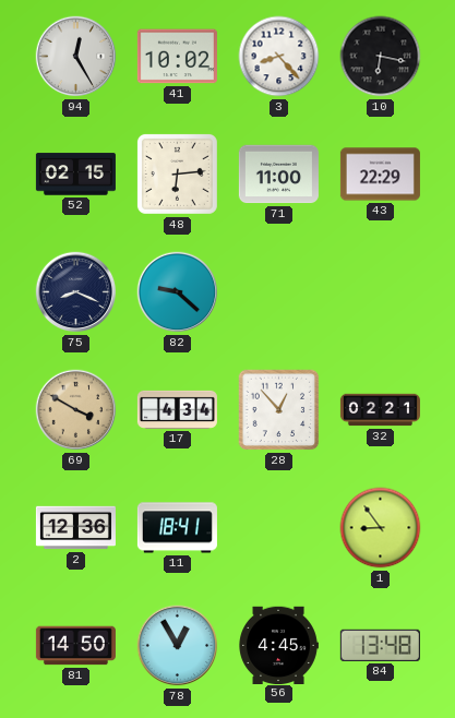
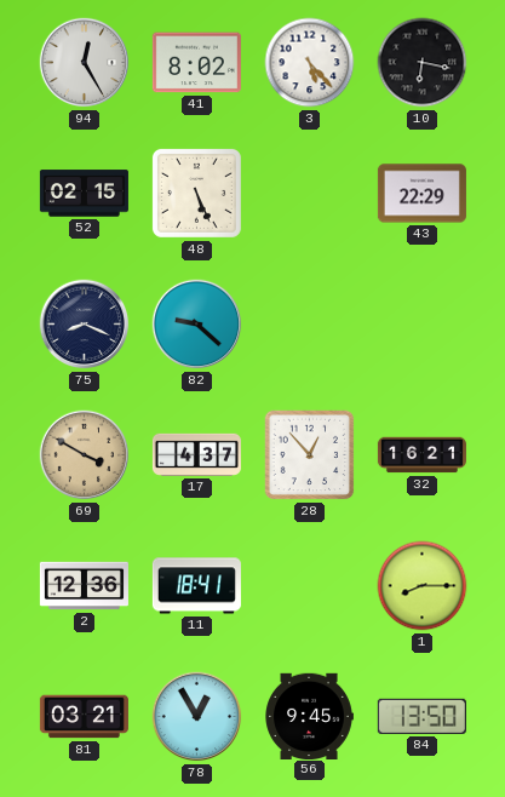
41: 10:02 -> 8:02 (196, 63)
3: 8:23 -> 5:23 (310, 63)
48: 6:14 -> 5:26 (196, 193)
71: 11:00 -> none (278, 175)
17: 4:34 -> 4:37 (196, 454)
32: 02:21 -> 16:21 (421, 455)
1: 8:54 -> 8:15 (423, 586)
81: 14:50 -> 03:21 (84, 717)
56: 4:45 -> 9:45 (309, 716)
84: 13:48 -> 13:50 (421, 716)
